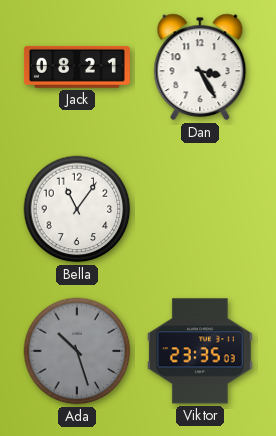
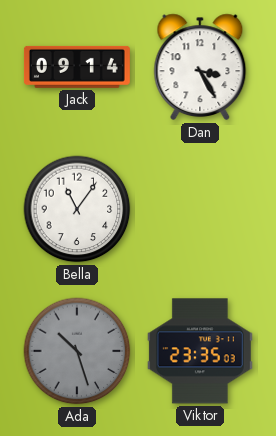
Jack: 08:21 -> 09:14 (77, 67)
